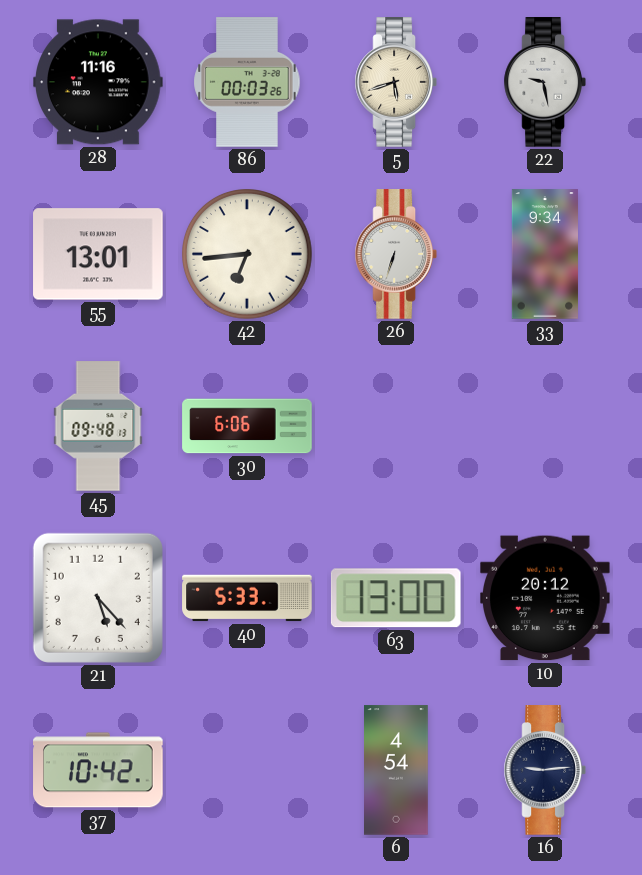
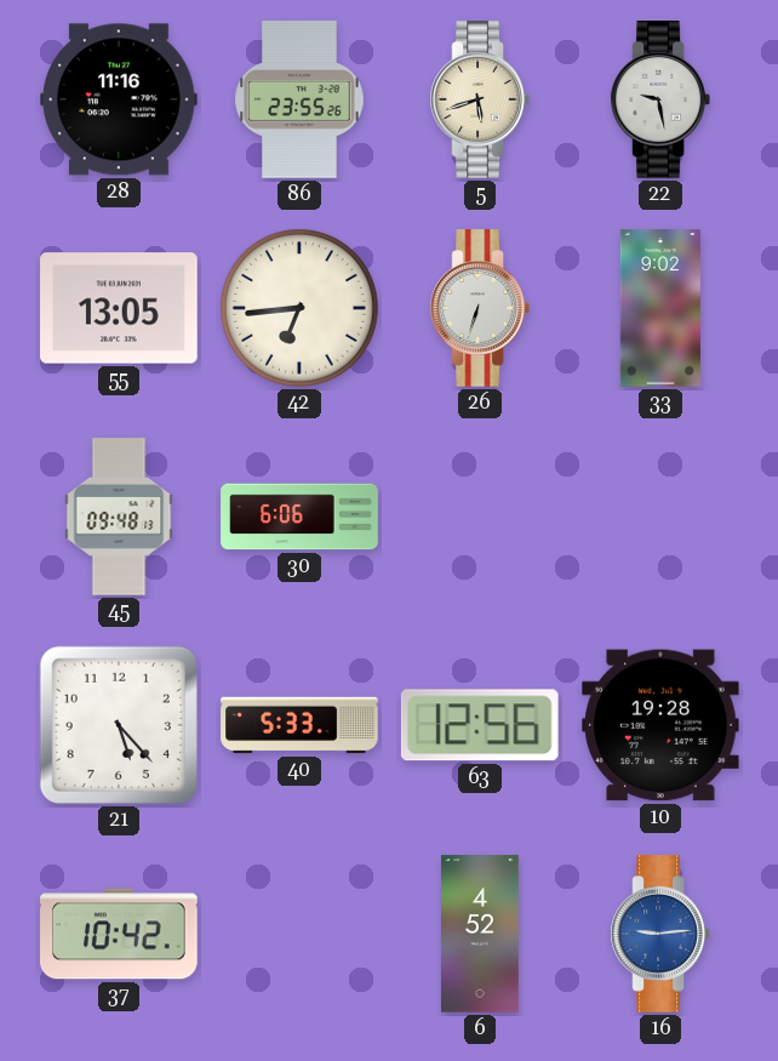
86: 00:03 -> 23:55 (299, 99)
55: 13:01 -> 13:05 (119, 308)
33: 9:34 -> 9:02 (660, 308)
63: 13:00 -> 12:56 (480, 725)
10: 20:12 -> 19:28 (662, 725)
6: 4:54 -> 4:52 (481, 934)
16 dial: navy -> blue (659, 934)
